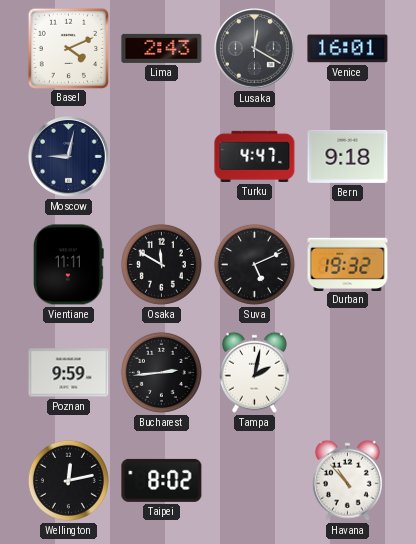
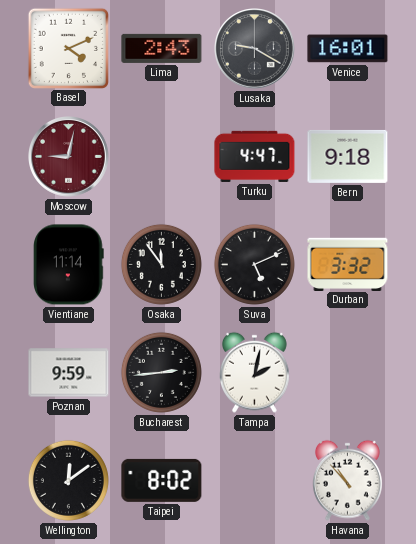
Lusaka: 12:20 -> 9:20 (255, 49)
Moscow dial: navy -> burgundy (69, 157)
Vientiane: 11:11 -> 11:14 (69, 265)
Osaka: 11:50 -> 11:54 (161, 264)
Durban: 19:32 -> 3:32 (348, 264)
Wellington: 12:13 -> 12:09 (68, 480)
